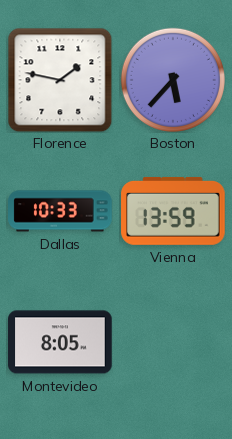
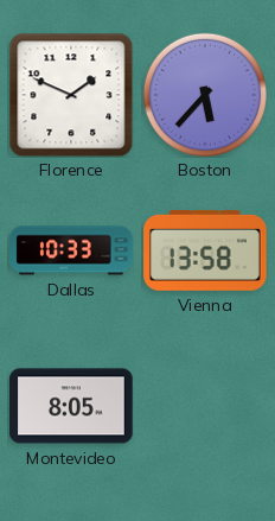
Florence: 1:47 -> 1:49 (71, 95)
Vienna: 13:59 -> 13:58 (205, 250)
